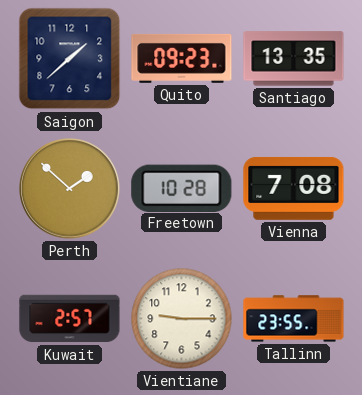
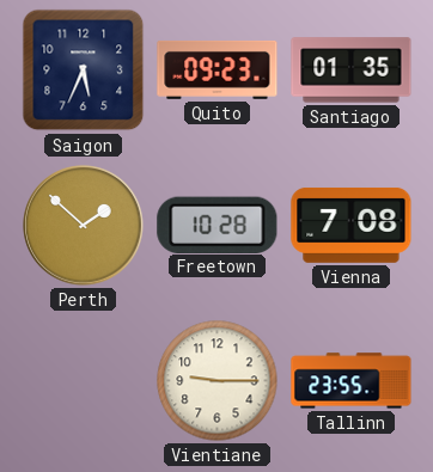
Saigon: 1:38 -> 5:34 (84, 71)
Santiago: 13:35 -> 01:35 (352, 71)
Kuwait: 2:57 -> none (70, 319)
